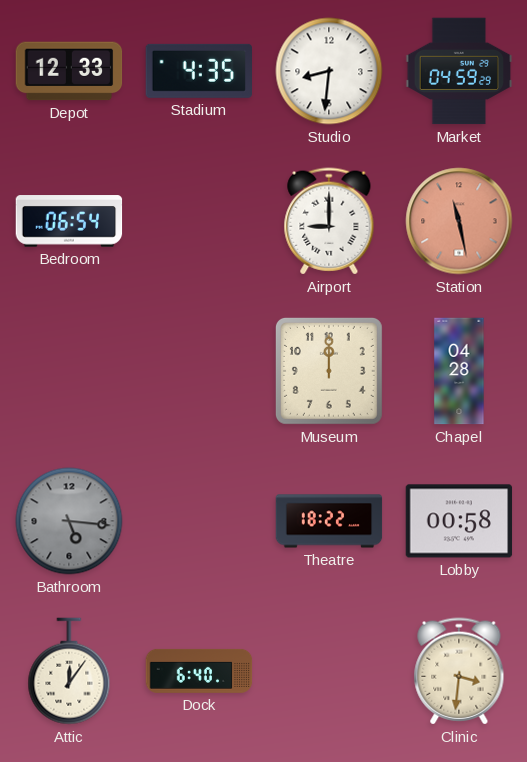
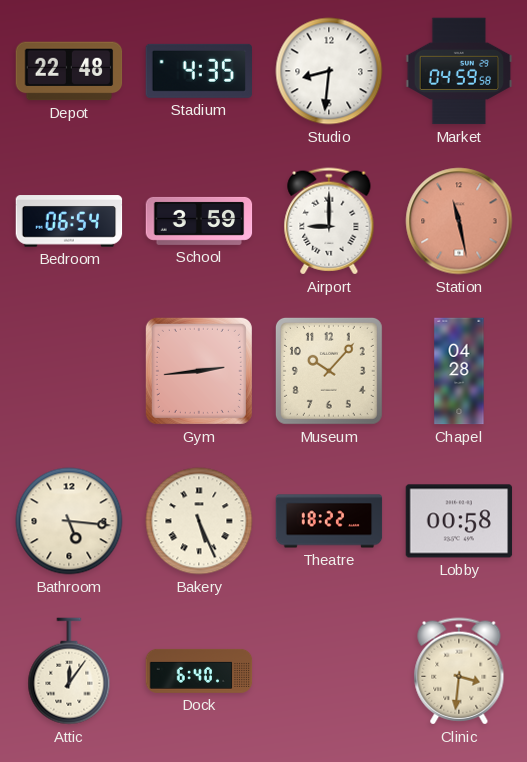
Depot: 12:33 -> 22:48 (69, 71)
Market: 04:59:29 -> 04:59:58 (459, 71)
School: none -> 3:59 (199, 221)
Gym: none -> 2:44 (199, 371)
Museum: 12:00 -> 10:07 (329, 371)
Bathroom dial: grey -> cream (69, 521)
Bakery: none -> 5:26 (199, 521)
